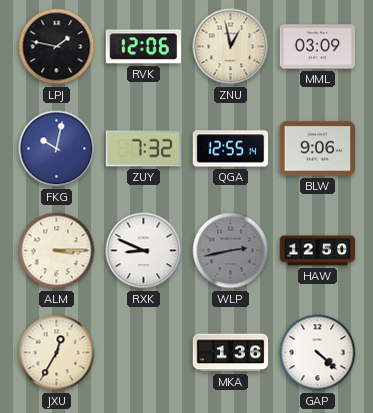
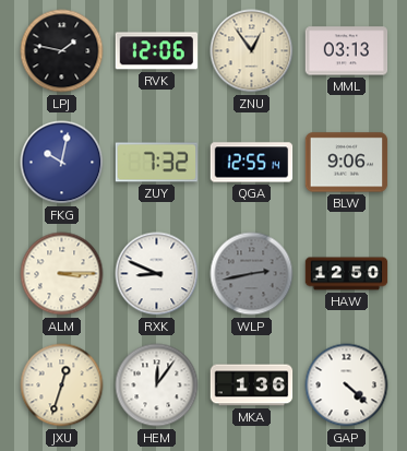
ZNU: 12:58 -> 12:54 (252, 51)
MML: 03:09 -> 03:13 (347, 51)
JXU: 12:35 -> 12:33 (62, 385)
HEM: none -> 12:06 (157, 385)
